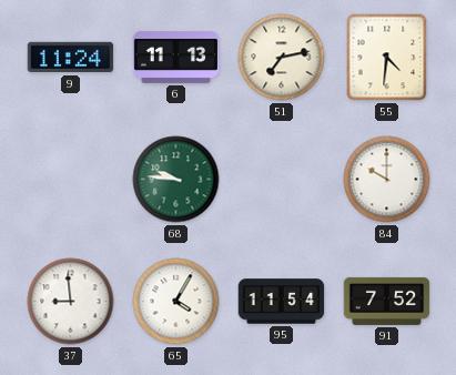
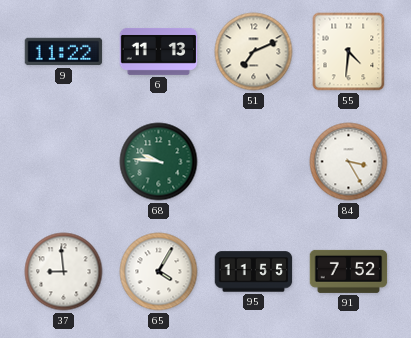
9: 11:24 -> 11:22 (64, 52)
51: 7:13 -> 7:11 (254, 52)
84: 10:00 -> 3:25 (349, 162)
95: 11:54 -> 11:55 (254, 272)
